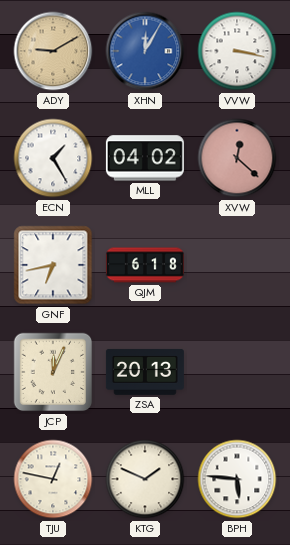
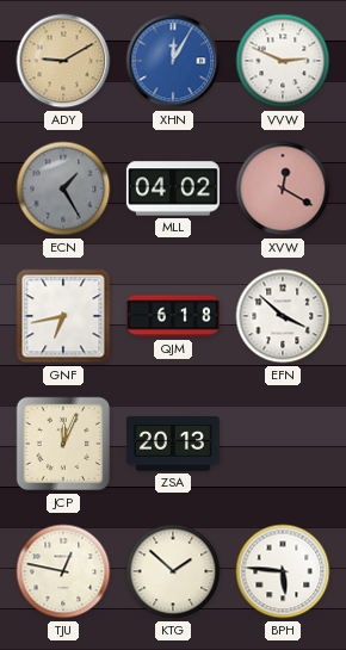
VVW: 3:17 -> 2:49 (283, 61)
ECN dial: white -> grey (63, 188)
XVW: 12:22 -> 12:20 (283, 188)
EFN: none -> 3:52 (283, 316)
KTG: 1:49 -> 1:52 (173, 571)
